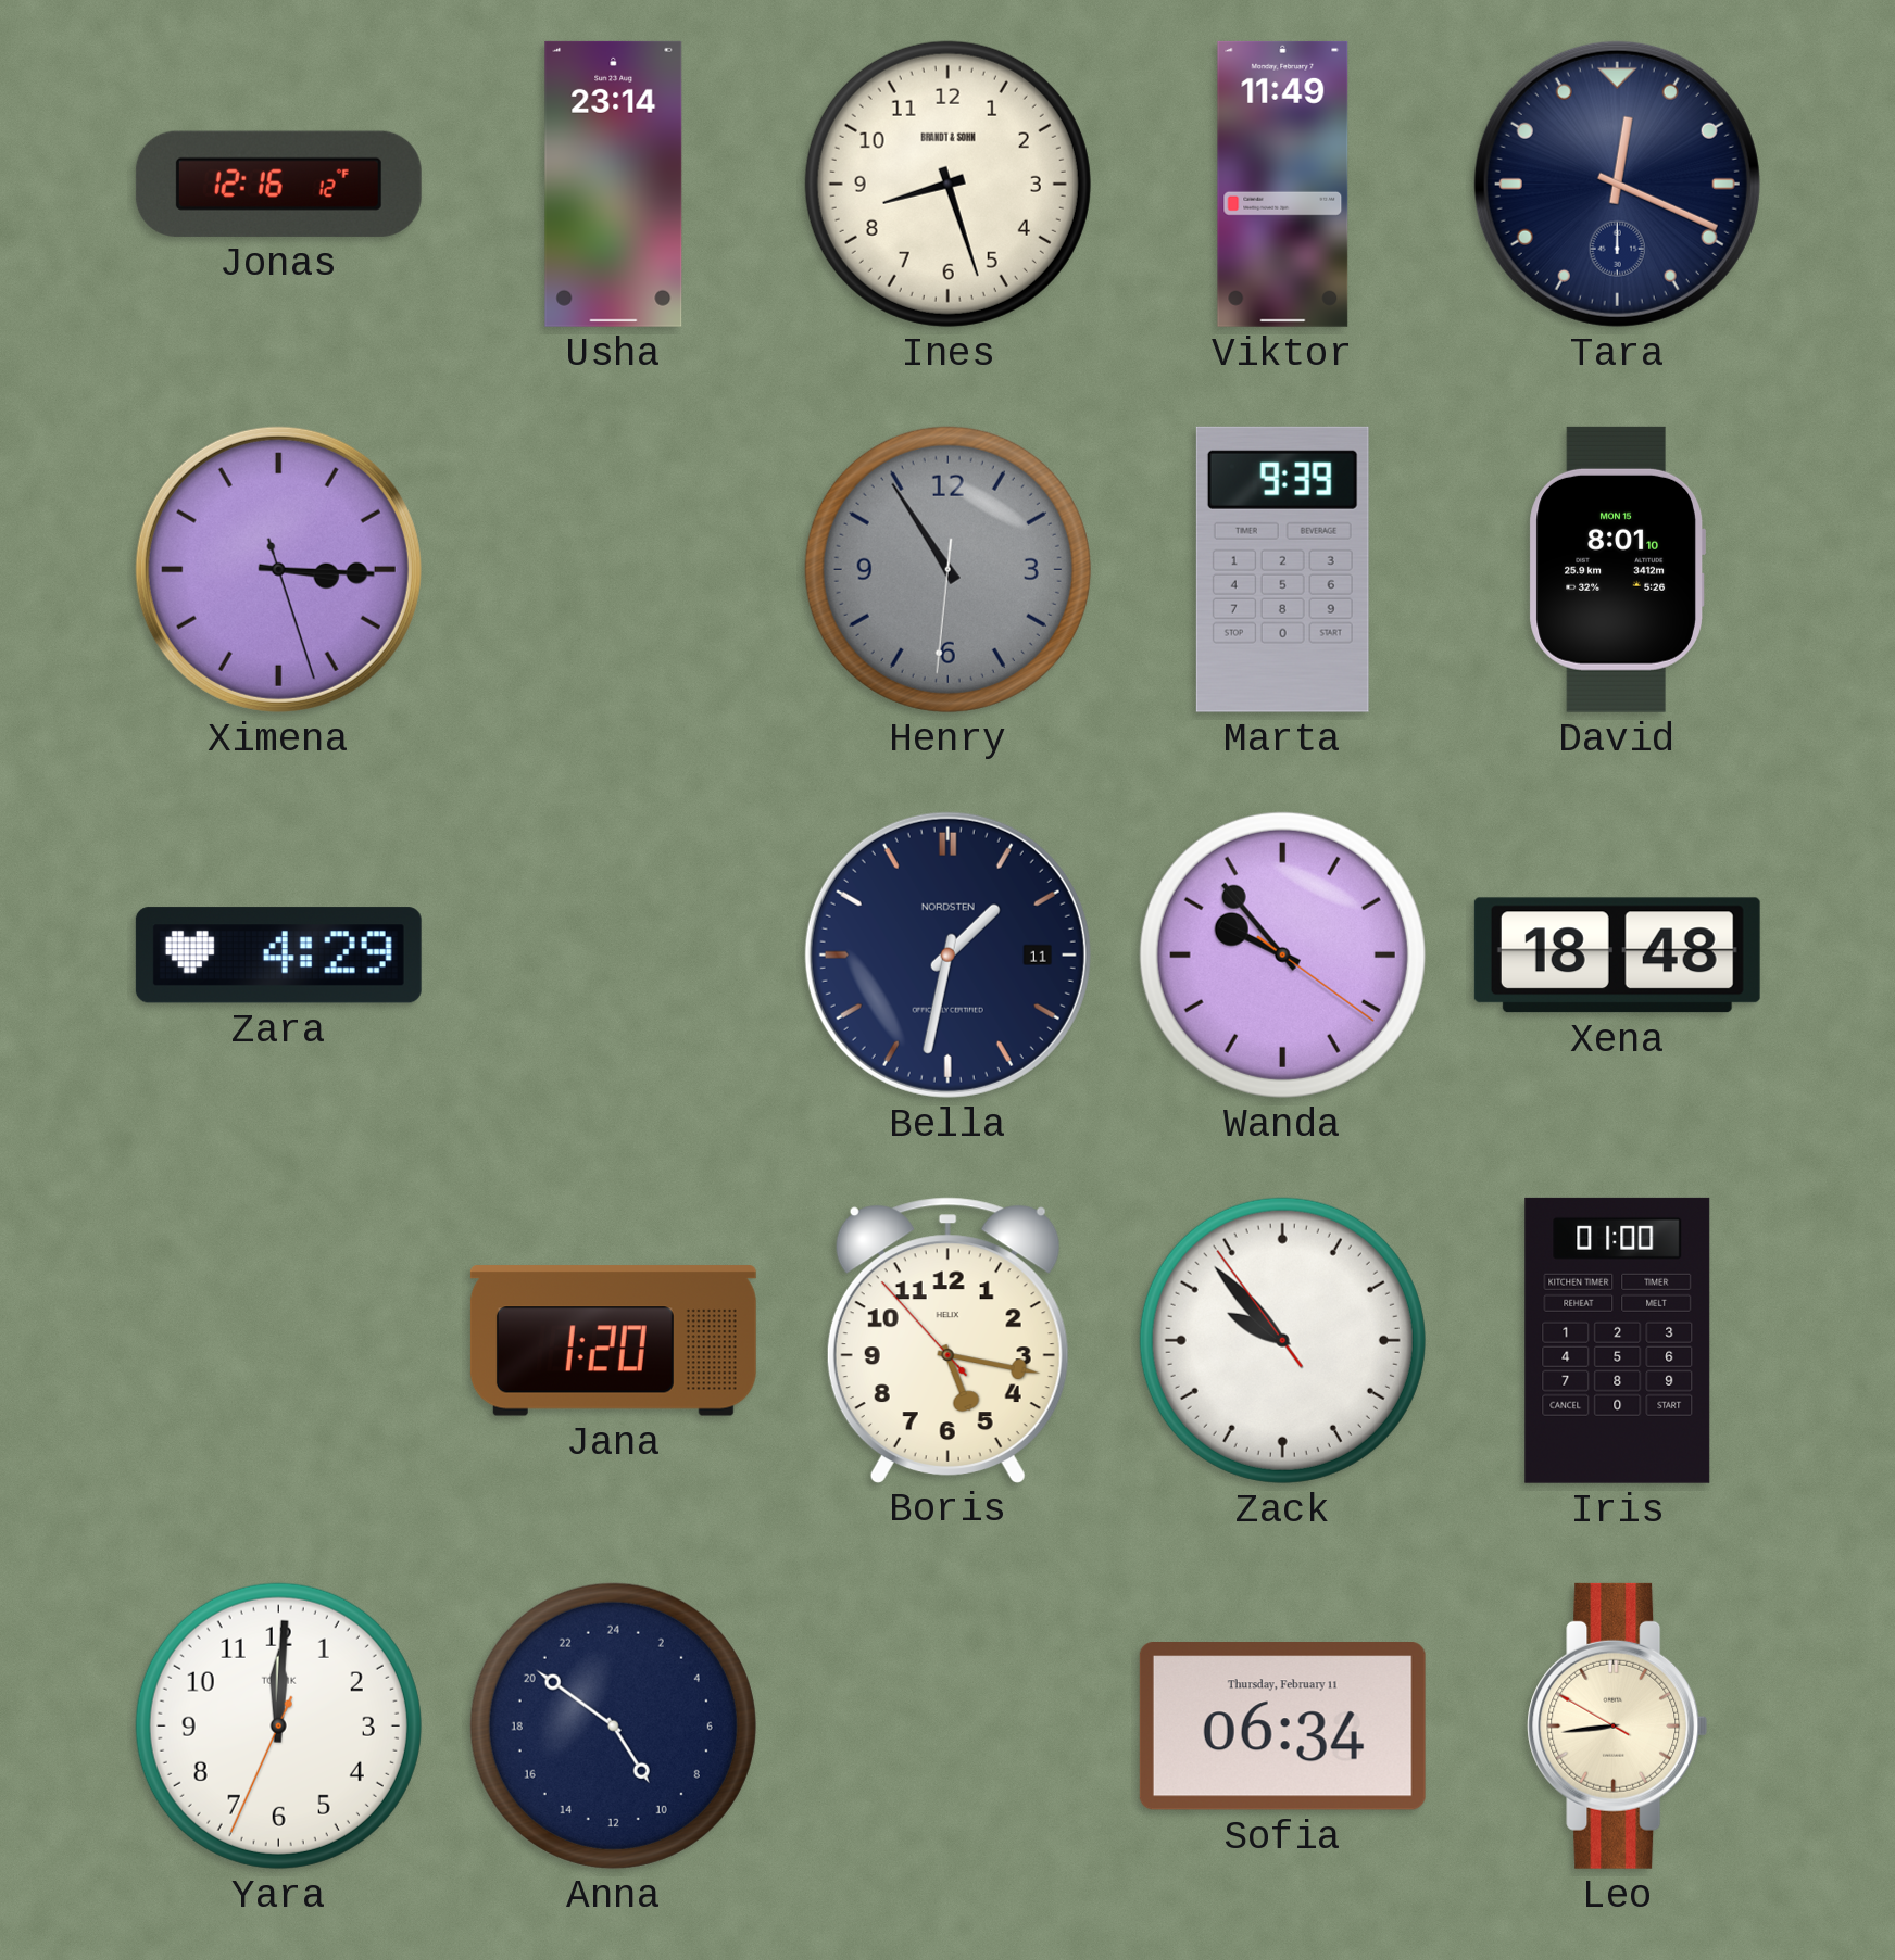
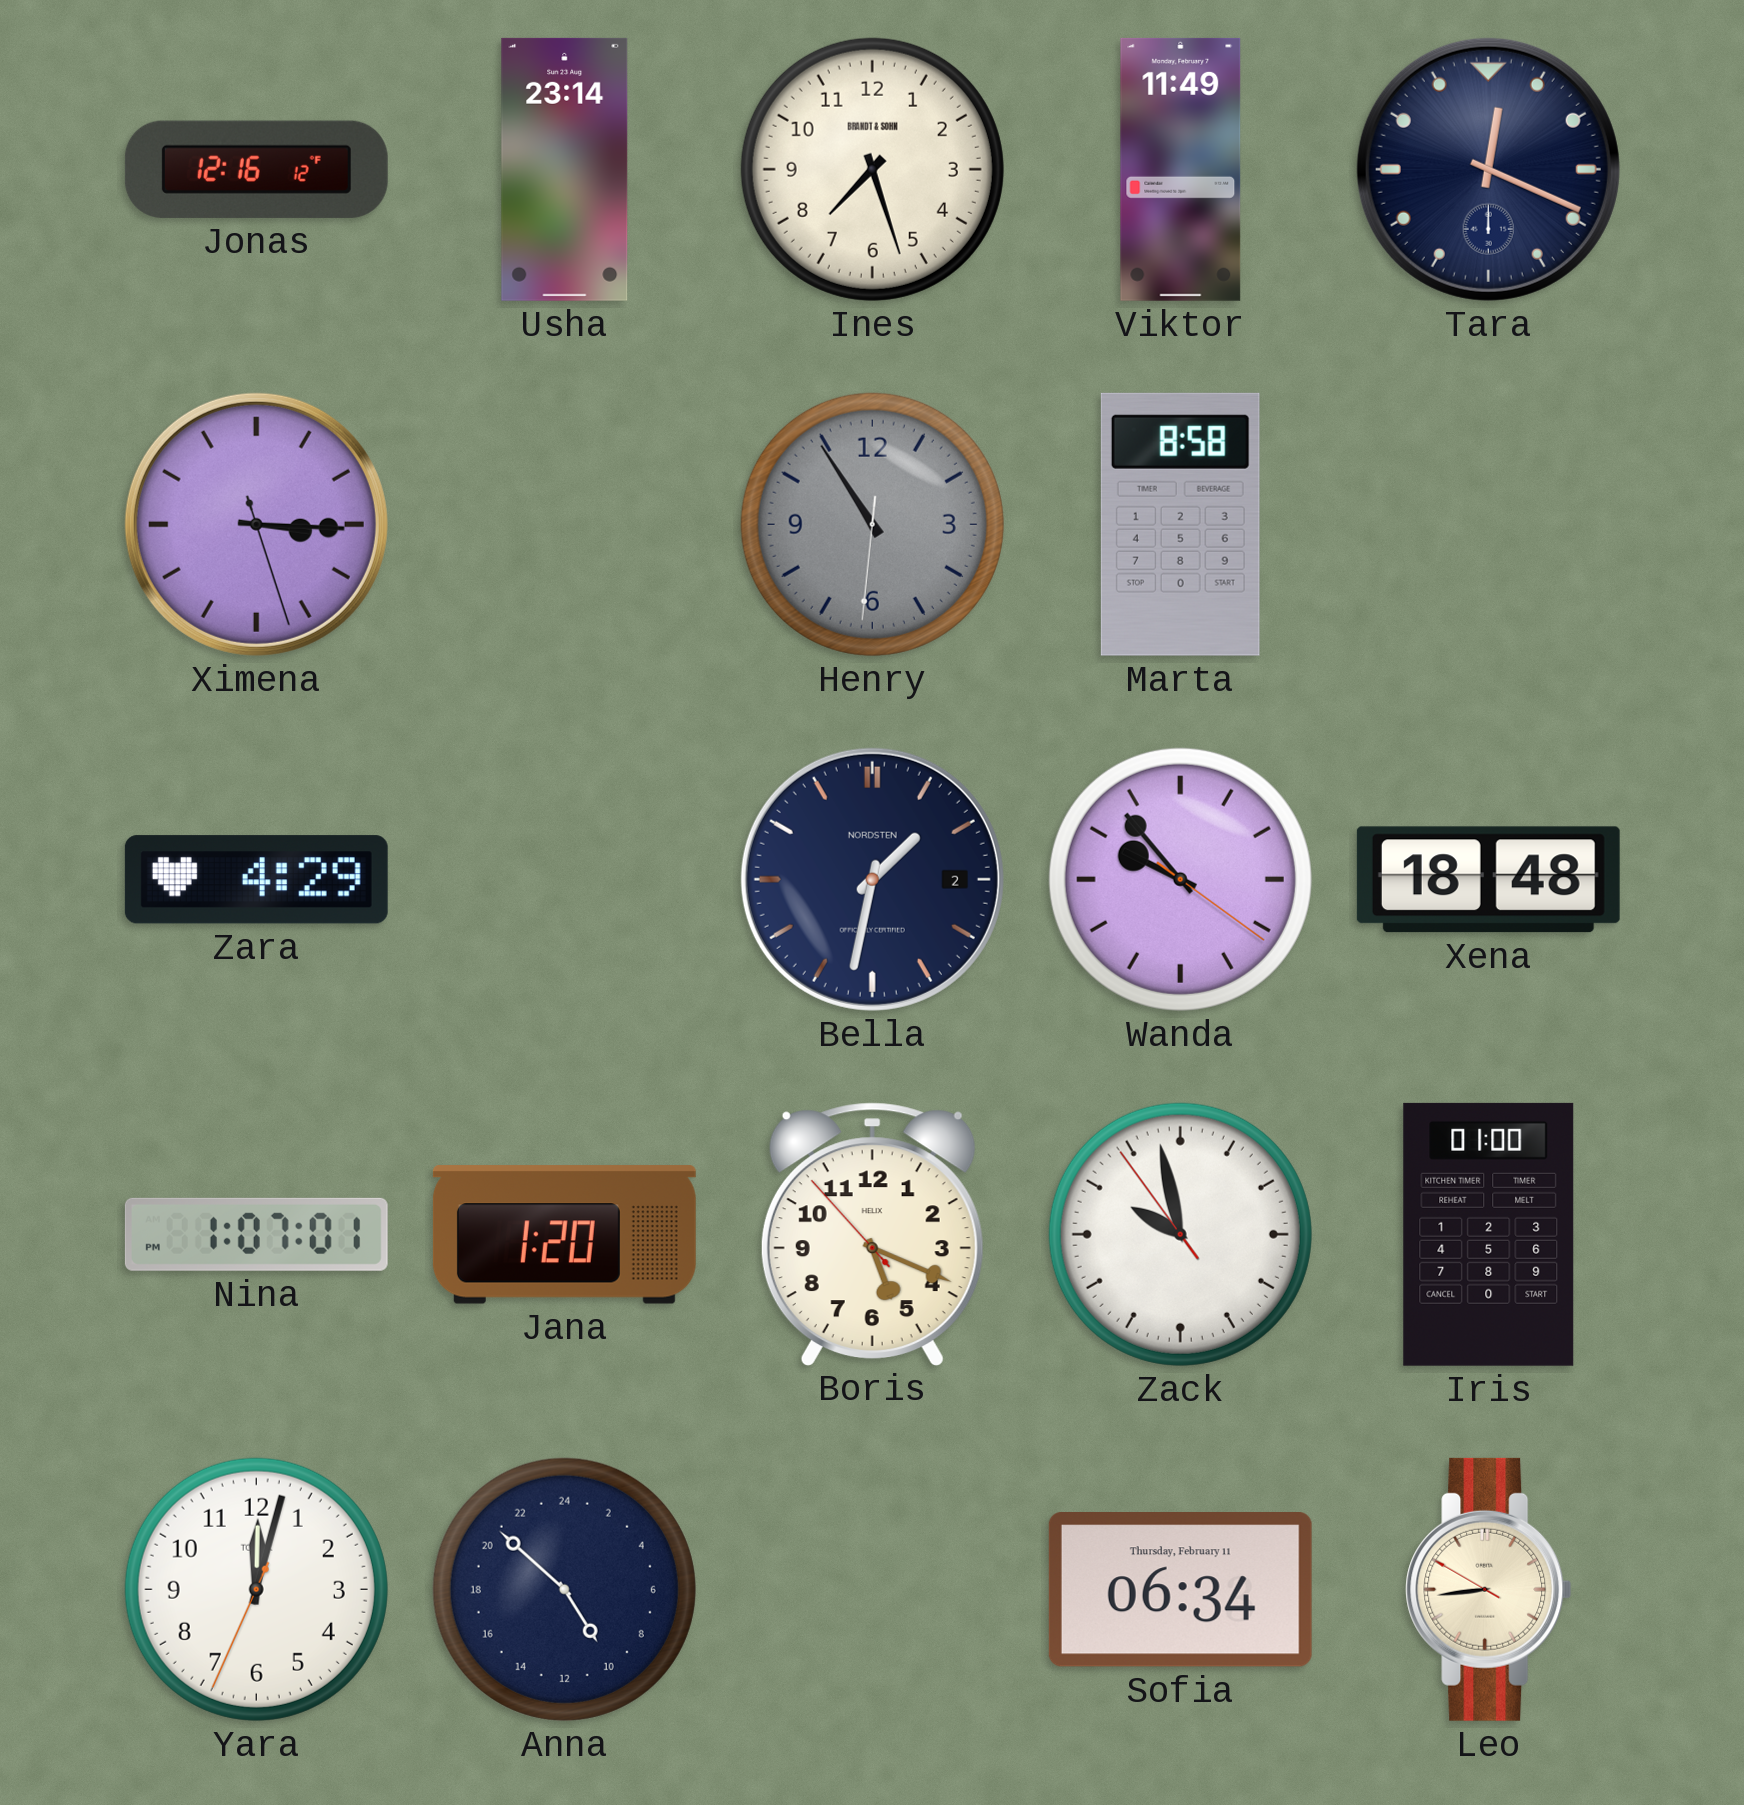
Ines: 8:27 -> 7:27 (872, 169)
Marta: 9:39 -> 8:58 (1180, 524)
David: 8:01 -> none (1617, 569)
Bella date: 11 -> 2 (872, 879)
Nina: none -> 1:07 (256, 1234)
Boris: 5:16 -> 5:18 (872, 1234)
Zack: 9:52 -> 9:57 (1180, 1234)
Yara: 12:00 -> 12:02 (256, 1589)
Anna: 9:51 -> 9:52 (564, 1589)
